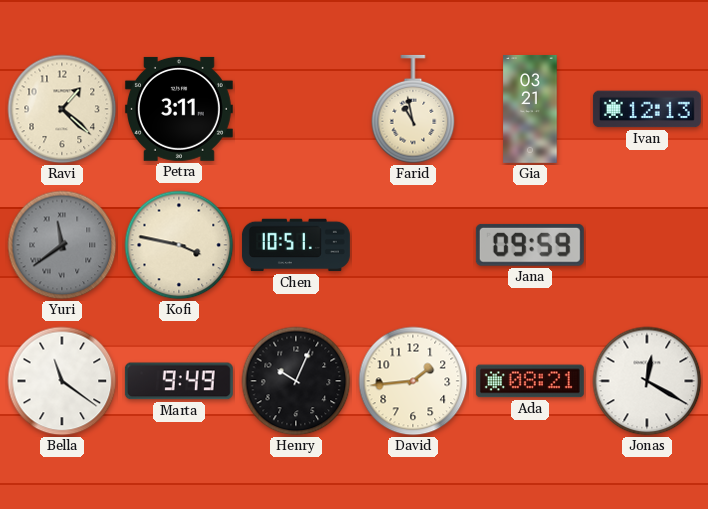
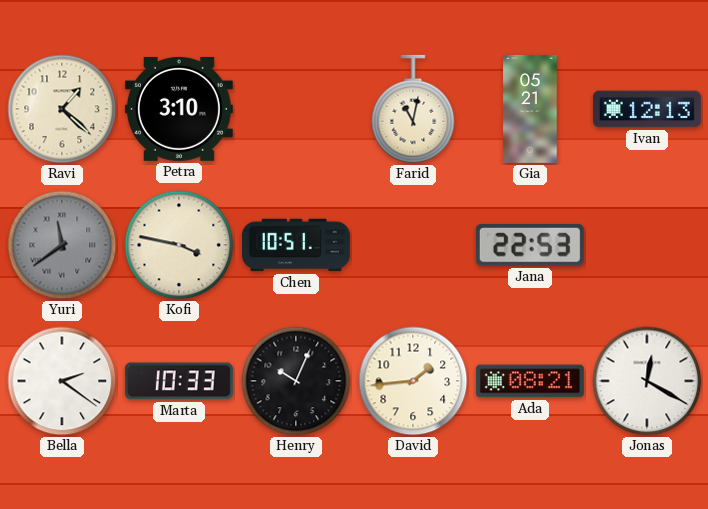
Petra: 3:11 -> 3:10 (179, 109)
Farid: 10:58 -> 11:02 (413, 109)
Gia: 03:21 -> 05:21 (530, 109)
Jana: 09:59 -> 22:53 (530, 245)
Bella: 11:21 -> 2:21 (62, 381)
Marta: 9:49 -> 10:33 (179, 381)
